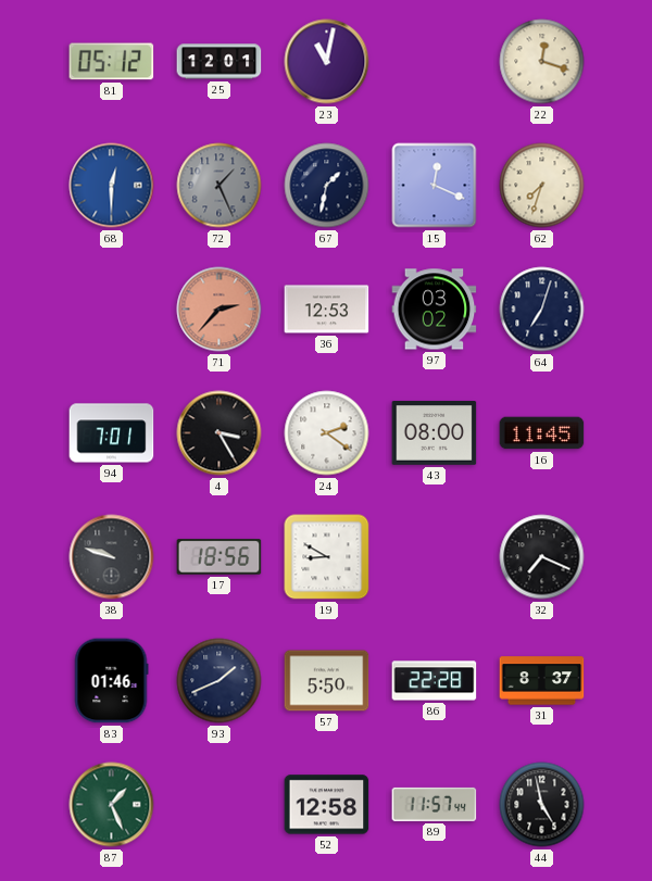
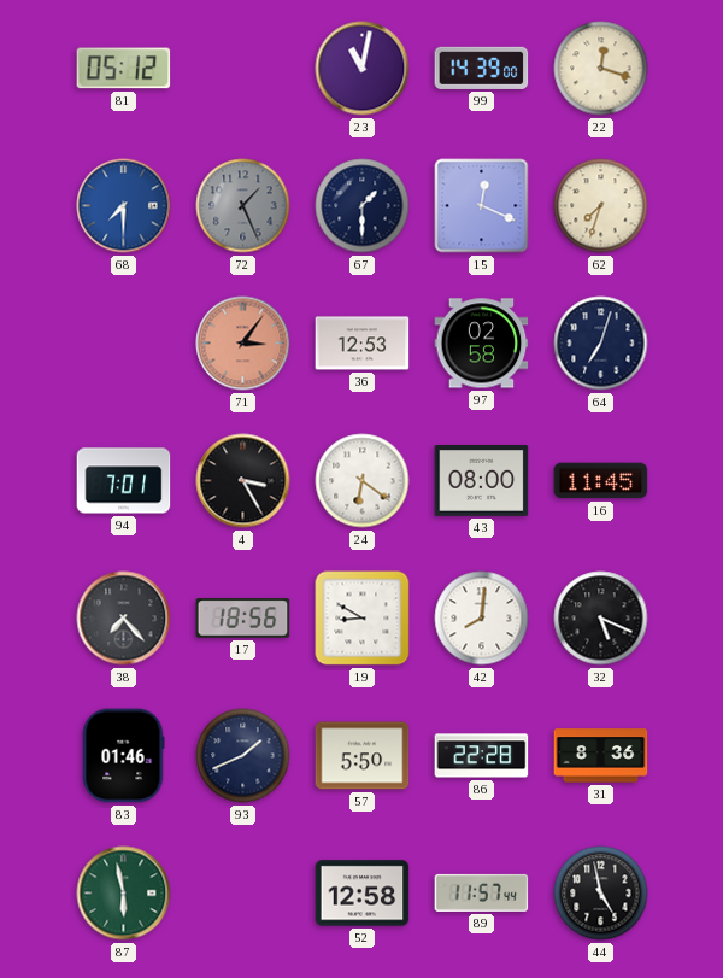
25: 12:01 -> none (220, 62)
99: none -> 14:39 (482, 68)
68: 12:30 -> 7:30 (124, 206)
67: 1:32 -> 1:30 (363, 206)
71: 2:37 -> 3:06 (243, 344)
97: 03:02 -> 02:58 (482, 344)
24: 2:21 -> 6:21 (363, 481)
38: 9:48 -> 7:23 (124, 619)
42: none -> 8:01 (482, 619)
32: 7:19 -> 5:19 (601, 619)
31: 8:37 -> 8:36 (601, 756)
87: 1:26 -> 5:58 (124, 894)
